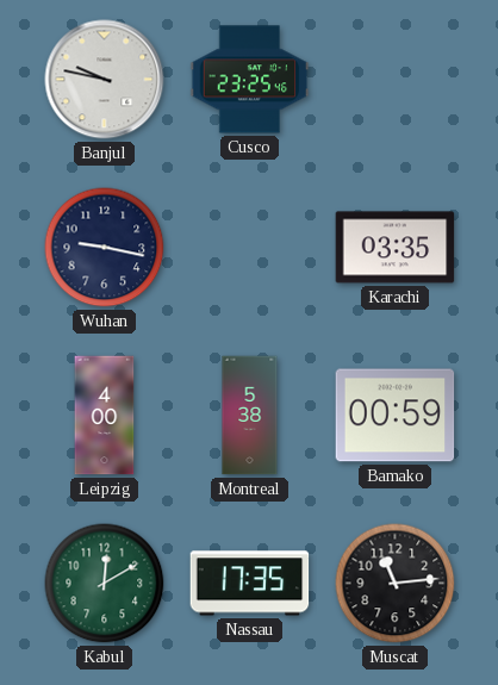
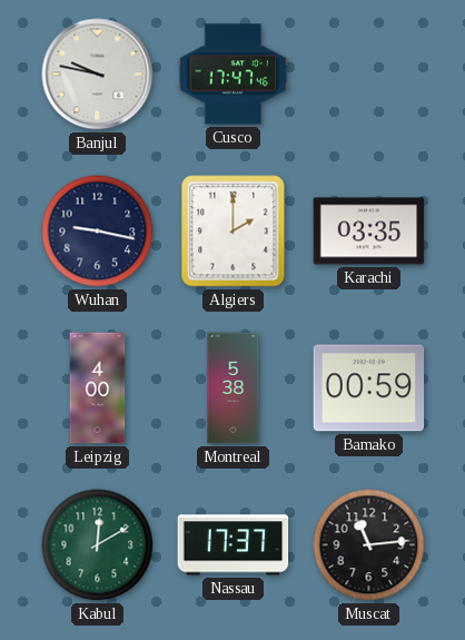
Cusco: 23:25 -> 17:47 (234, 75)
Algiers: none -> 2:00 (234, 232)
Nassau: 17:35 -> 17:37 (234, 545)
